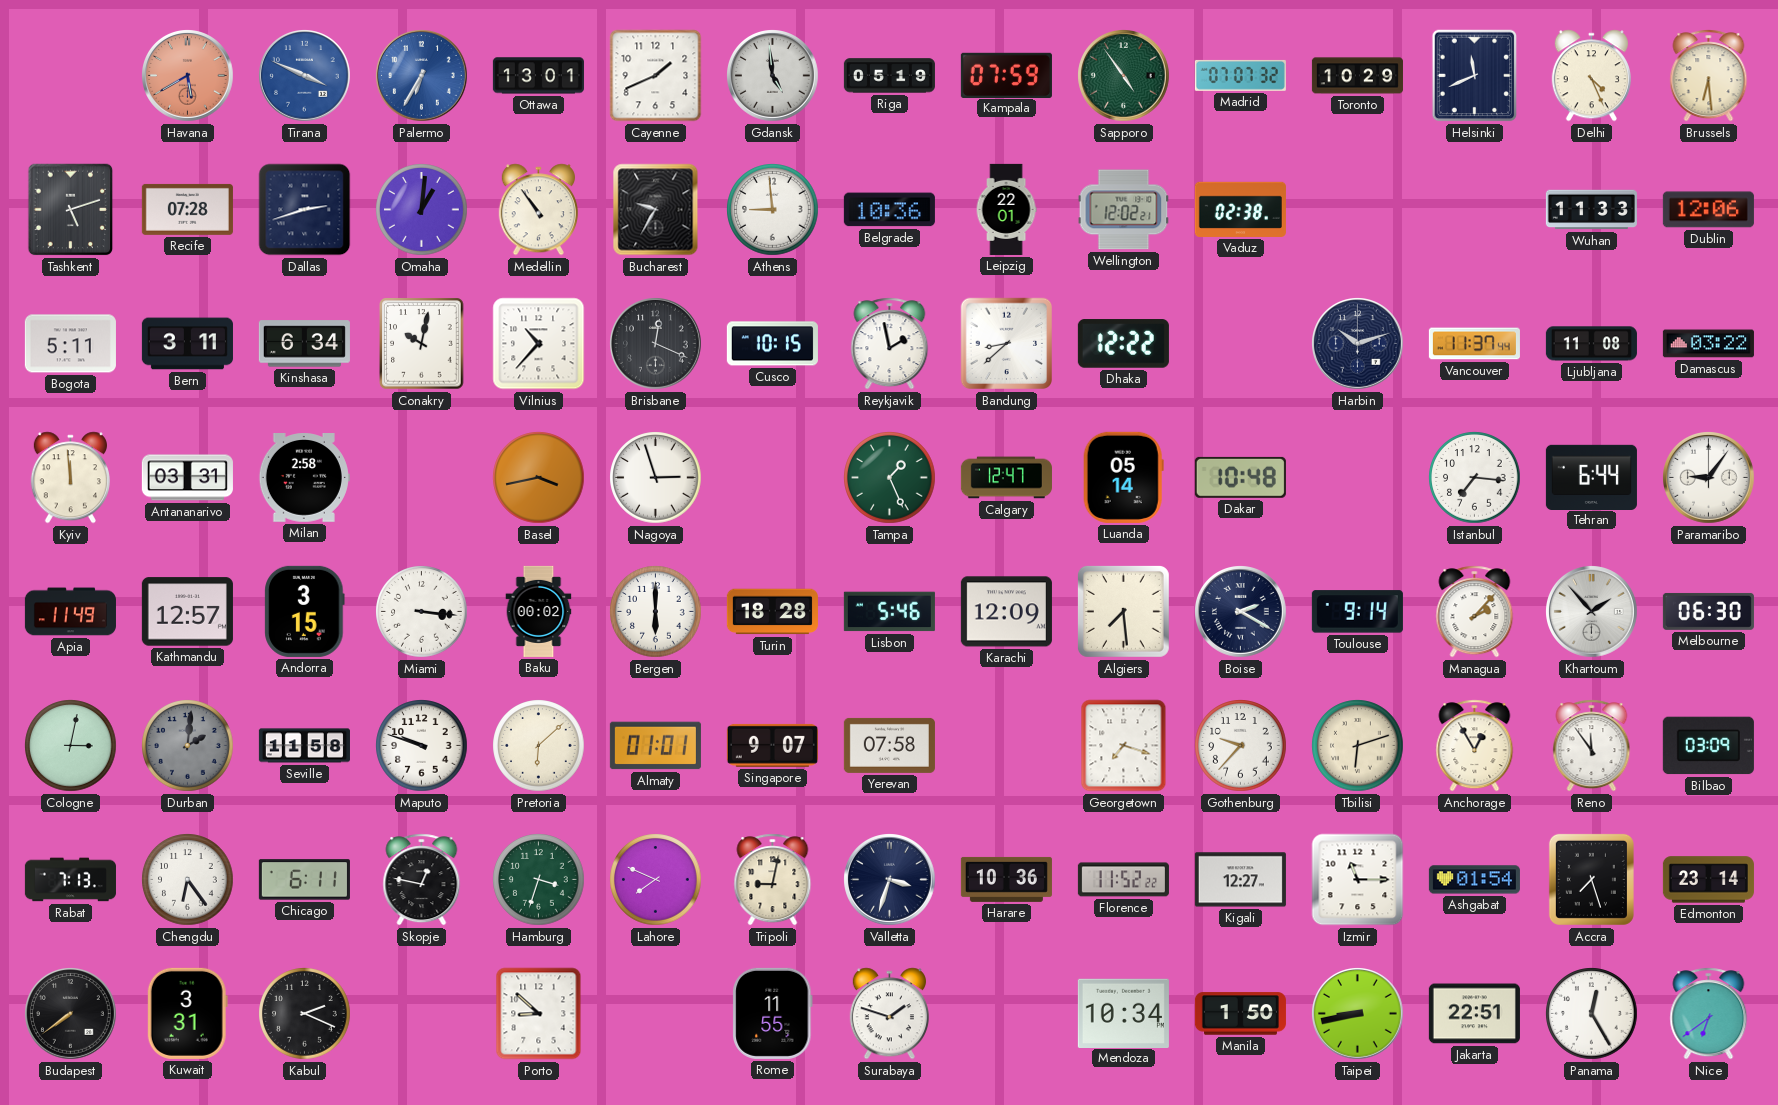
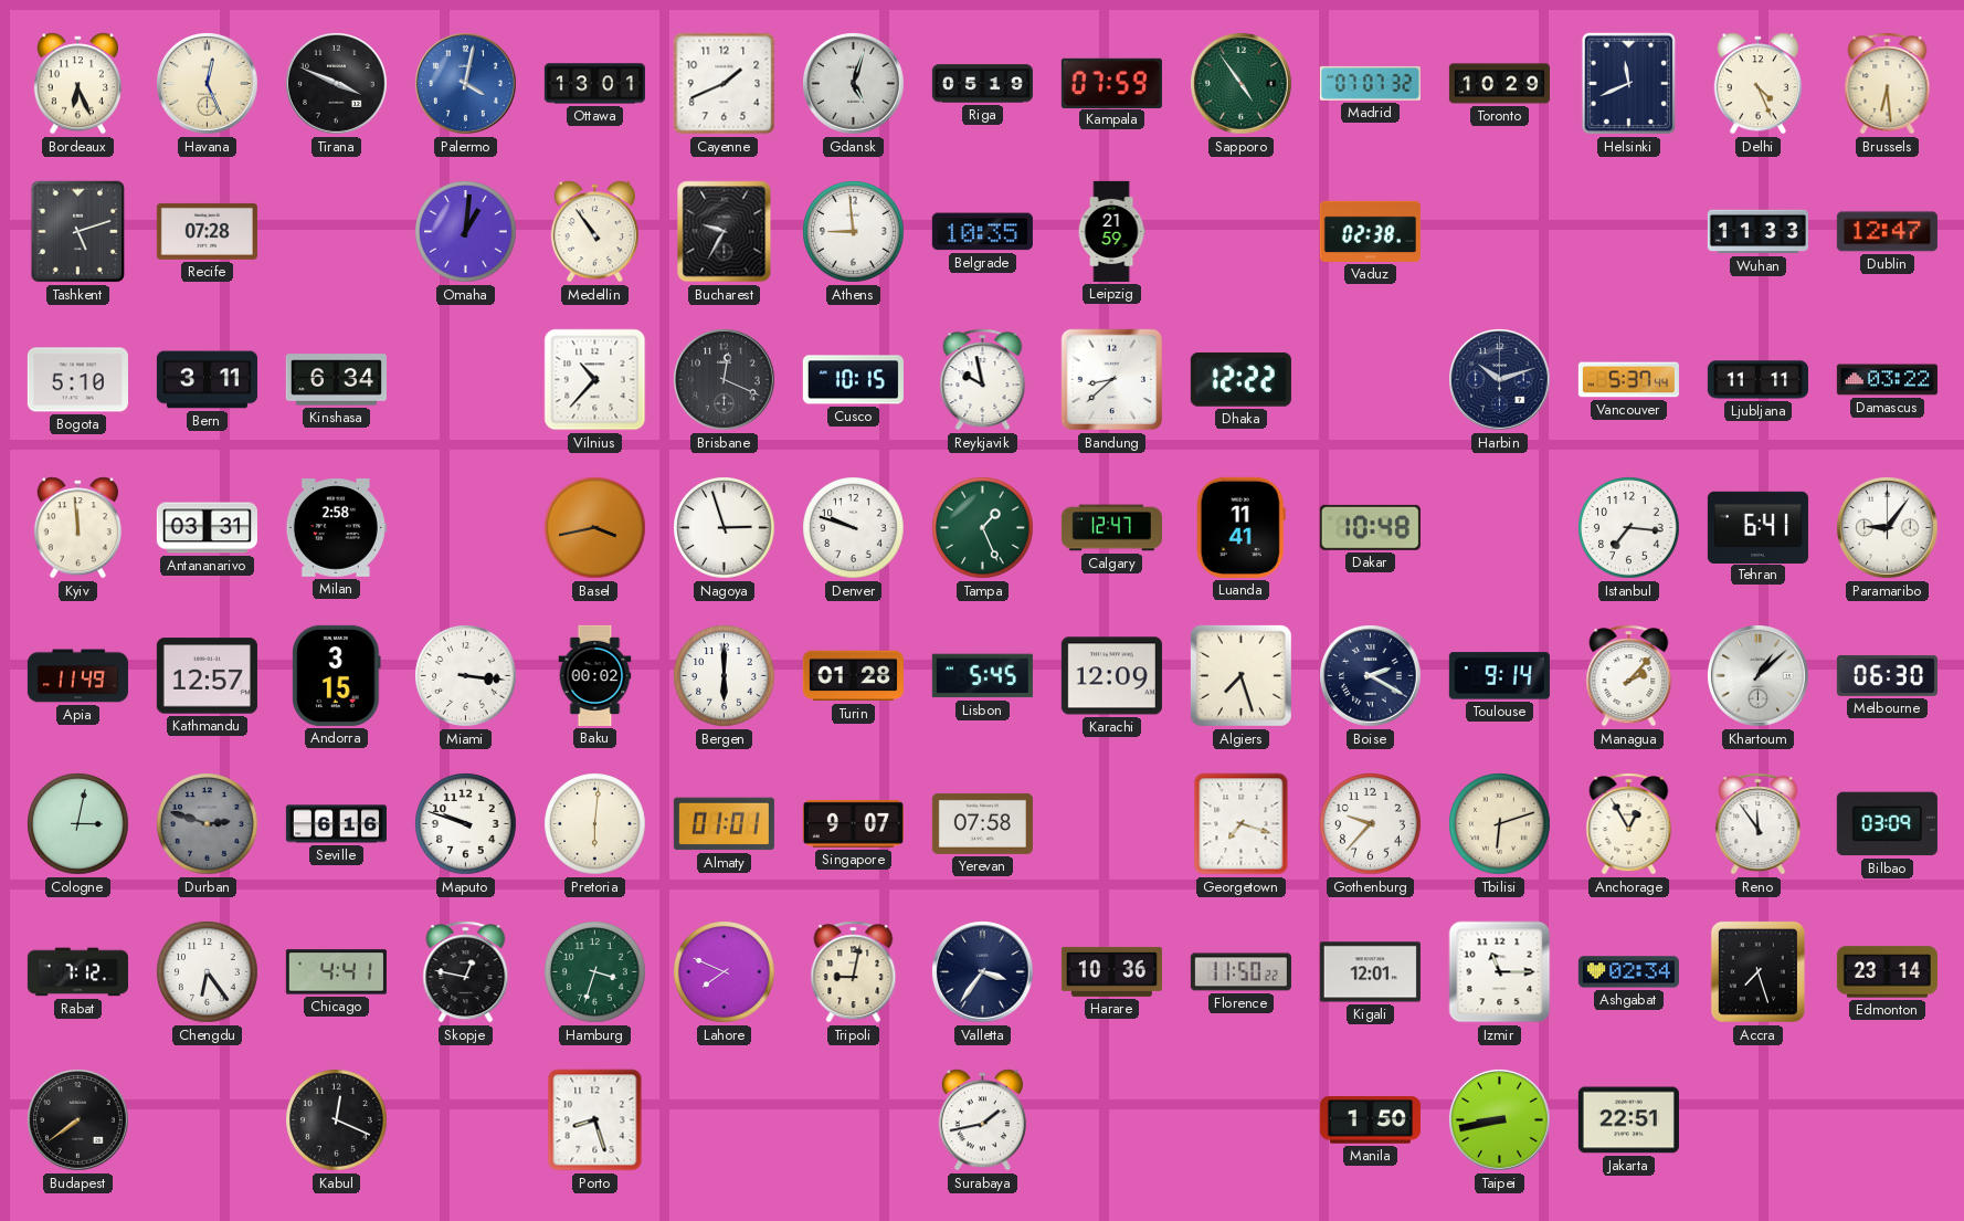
Bordeaux: none -> 6:26 (77, 84)
Havana: 5:40 -> 12:26 (208, 84)
Havana dial: salmon -> cream (208, 84)
Tirana dial: blue -> black (337, 84)
Palermo: 6:35 -> 4:02 (466, 84)
Gdansk: 4:59 -> 5:03 (854, 84)
Dallas: 2:42 -> none (305, 210)
Belgrade: 10:36 -> 10:35 (982, 232)
Leipzig: 22:01 -> 21:59 (1111, 231)
Wellington: 12:02 -> none (1124, 210)
Dublin: 12:06 -> 12:47 (1887, 232)
Bogota: 5:11 -> 5:10 (77, 380)
Conakry: 10:02 -> none (422, 344)
Reykjavik: 1:58 -> 9:58 (983, 380)
Vancouver: 11:37 -> 5:37 (1628, 380)
Ljubljana: 11:08 -> 11:11 (1757, 380)
Denver: none -> 9:48 (854, 528)
Luanda: 05:14 -> 11:41 (1240, 527)
Tehran: 6:44 -> 6:41 (1757, 527)
Turin: 18:28 -> 01:28 (853, 676)
Lisbon: 5:46 -> 5:45 (982, 676)
Algiers: 7:29 -> 7:27 (1240, 675)
Khartoum: 1:53 -> 1:08 (1759, 676)
Durban: 2:01 -> 2:48 (208, 824)
Seville: 11:58 -> 6:16 (336, 824)
Pretoria: 6:08 -> 6:01 (595, 824)
Rabat: 7:13 -> 7:12 (77, 972)
Chicago: 6:11 -> 4:41 (336, 972)
Valletta: 3:33 -> 3:36 (983, 972)
Florence: 11:52 -> 11:50 (1240, 972)
Kigali: 12:27 -> 12:01 (1370, 972)
Ashgabat: 01:54 -> 02:34 (1628, 972)
Kuwait: 3:31 -> none (187, 1013)
Kabul: 2:19 -> 12:19 (337, 1120)
Porto: 8:52 -> 8:27 (595, 1120)
Rome: 11:55 -> none (773, 1013)
Surabaya: 1:48 -> 1:43 (982, 1120)
Mendoza: 10:34 -> none (1123, 1013)
Panama: 12:25 -> none (1592, 1014)
Nice: 6:39 -> none (1709, 1014)
